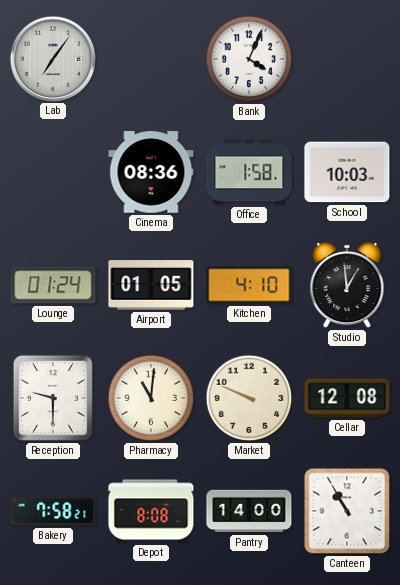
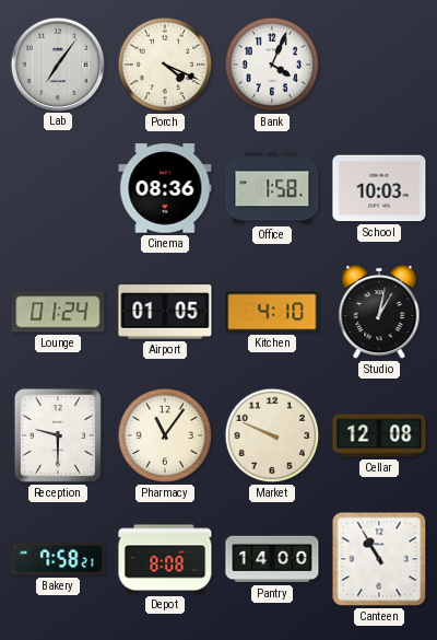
Porch: none -> 4:19 (165, 65)
Studio: 12:59 -> 1:02 (379, 312)
Pharmacy: 11:01 -> 11:06 (165, 435)
